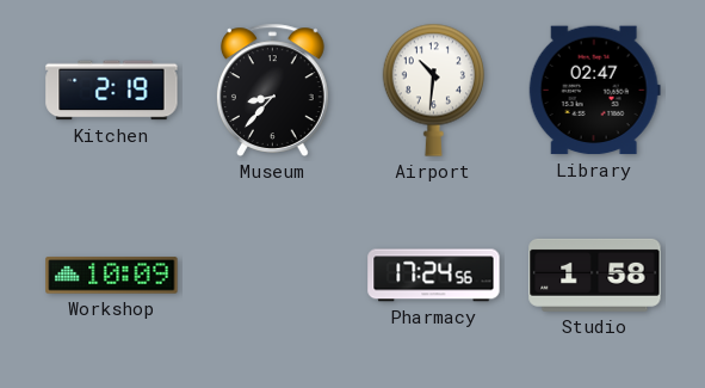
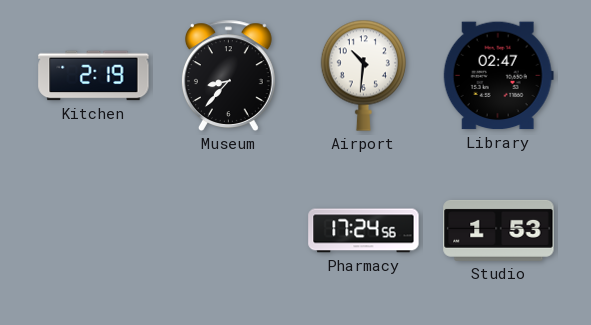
Workshop: 10:09 -> none (112, 276)
Studio: 1:58 -> 1:53 (499, 230)
